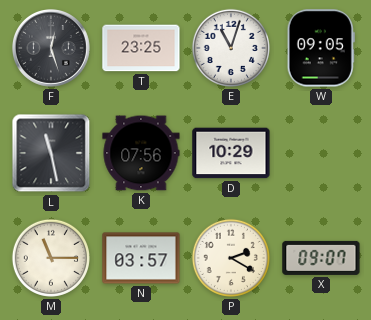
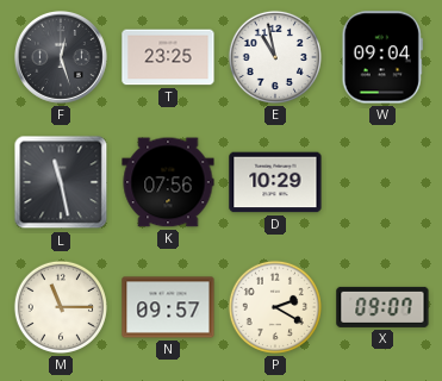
E: 11:03 -> 10:58 (275, 57)
W: 09:05 -> 09:04 (382, 57)
N: 03:57 -> 09:57 (168, 307)
